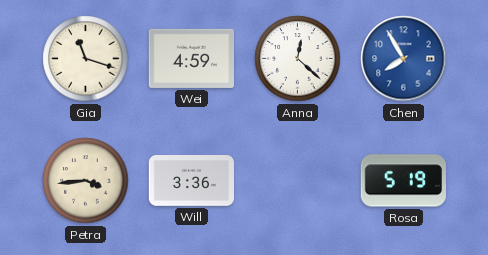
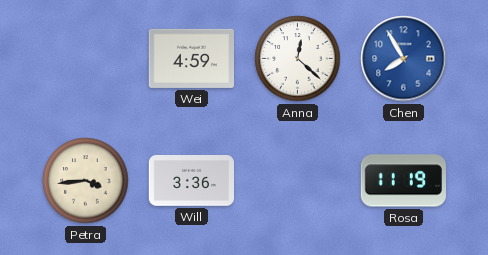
Gia: 11:18 -> none (86, 59)
Rosa: 5:19 -> 11:19 (403, 181)
